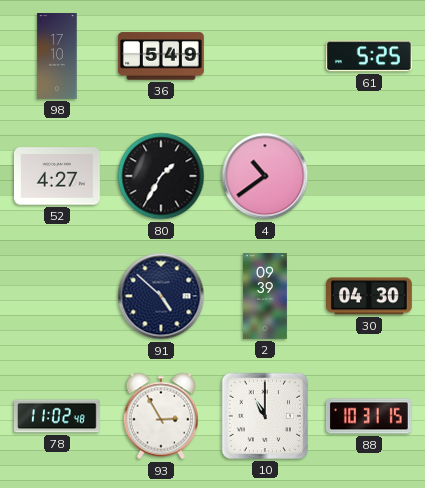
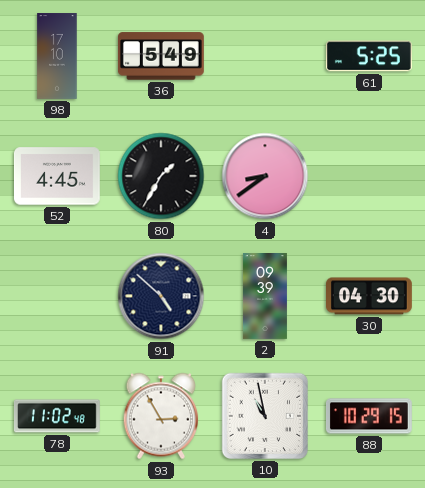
52: 4:27 -> 4:45 (58, 176)
4: 10:39 -> 8:39 (265, 176)
10: 11:00 -> 10:58 (265, 416)
88: 10:31 -> 10:29 (370, 416)
